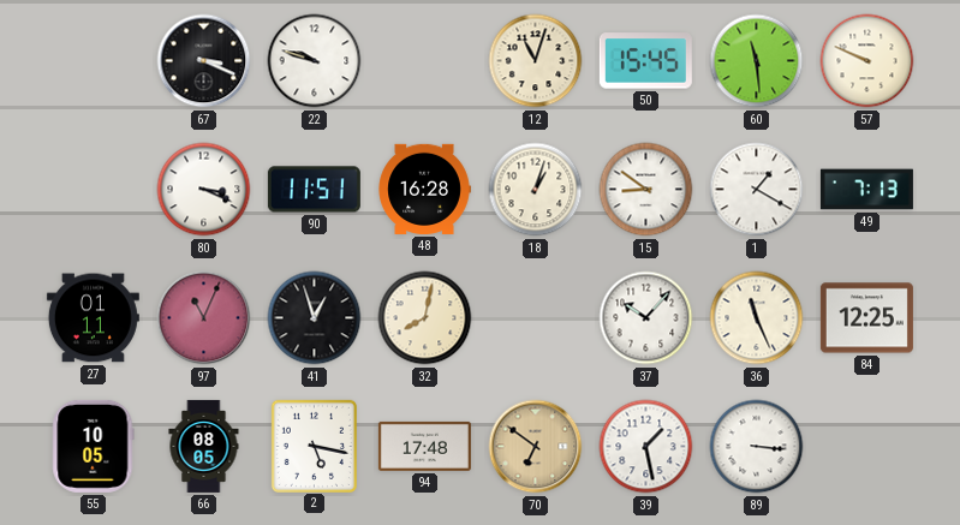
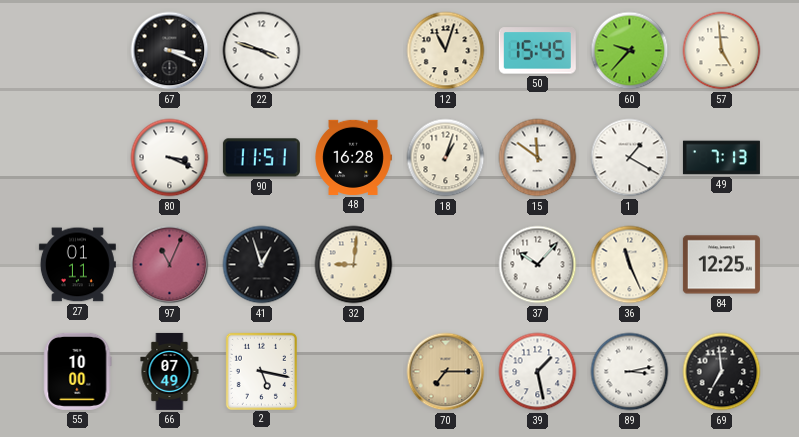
22: 9:48 -> 3:48 (262, 51)
60: 11:29 -> 9:37 (630, 51)
57: 9:49 -> 4:59 (722, 51)
15: 8:51 -> 11:51 (538, 158)
32: 8:02 -> 9:01 (354, 265)
55: 10:05 -> 10:00 (78, 371)
66: 08:05 -> 07:49 (170, 371)
94: 17:48 -> none (424, 446)
70: 6:51 -> 7:15 (446, 372)
89: 3:16 -> 3:13 (630, 372)
69: none -> 6:59 (722, 372)
